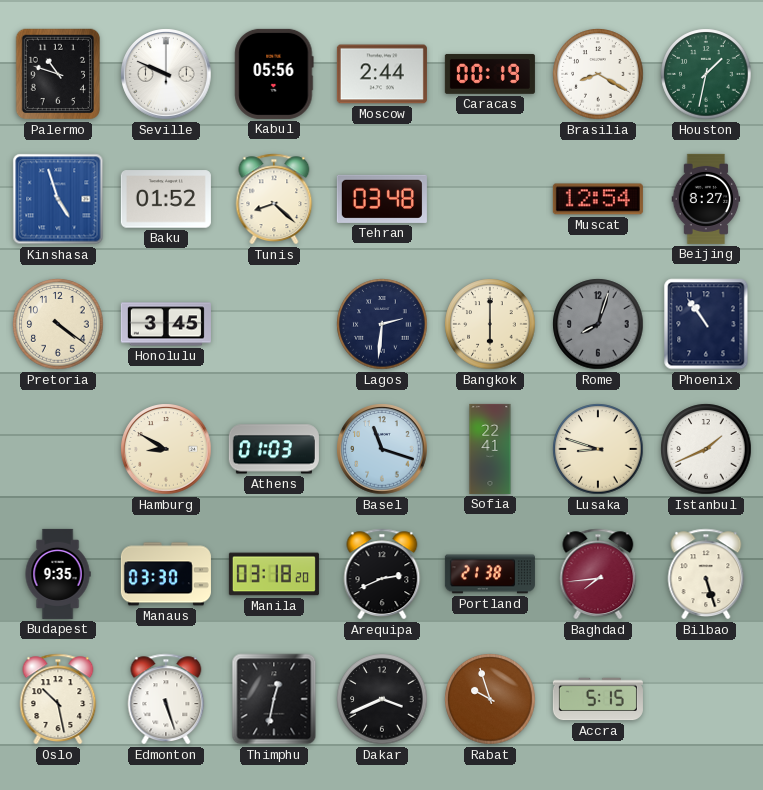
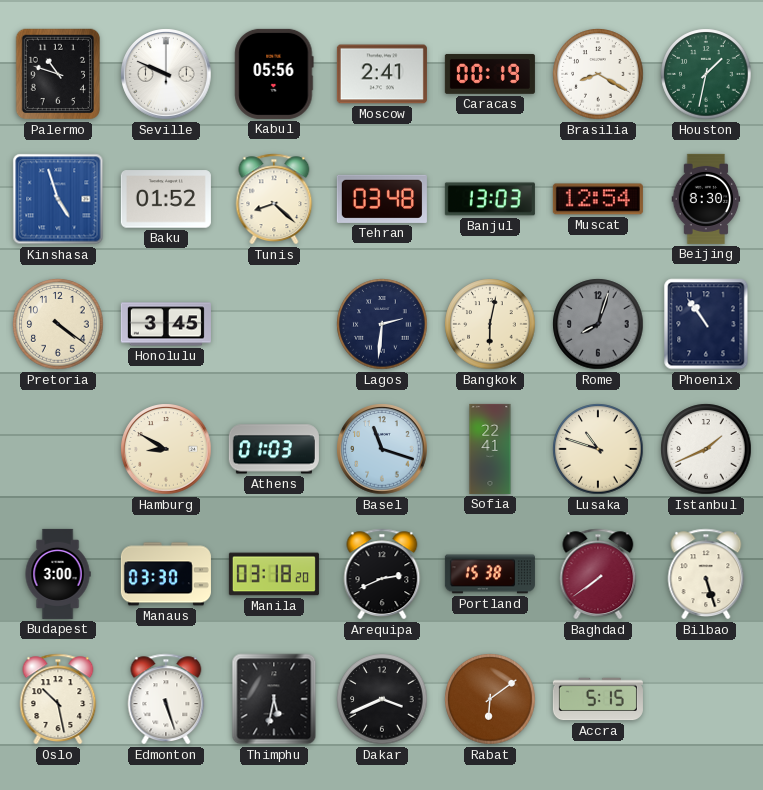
Moscow: 2:44 -> 2:41 (382, 74)
Banjul: none -> 13:03 (490, 199)
Beijing: 8:27 -> 8:30 (706, 199)
Bangkok: 6:00 -> 6:02 (490, 324)
Lusaka: 8:48 -> 10:48 (598, 449)
Budapest: 9:35 -> 3:00 (58, 574)
Portland: 21:38 -> 15:38 (490, 574)
Baghdad: 7:44 -> 7:39 (598, 574)
Thimphu: 12:32 -> 5:32 (274, 699)
Rabat: 9:57 -> 6:09 (490, 699)
